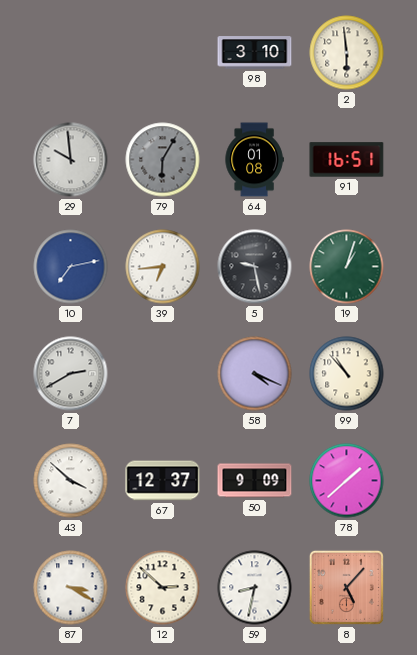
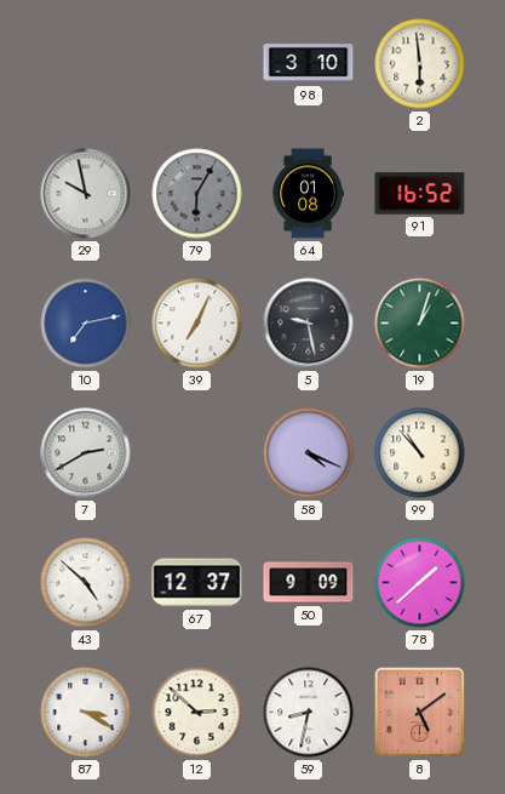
29: 9:59 -> 9:58 (86, 194)
91: 16:51 -> 16:52 (420, 194)
39: 6:44 -> 7:04 (197, 324)
43: 3:52 -> 4:52 (86, 583)
8: 5:07 -> 5:09 (419, 712)
